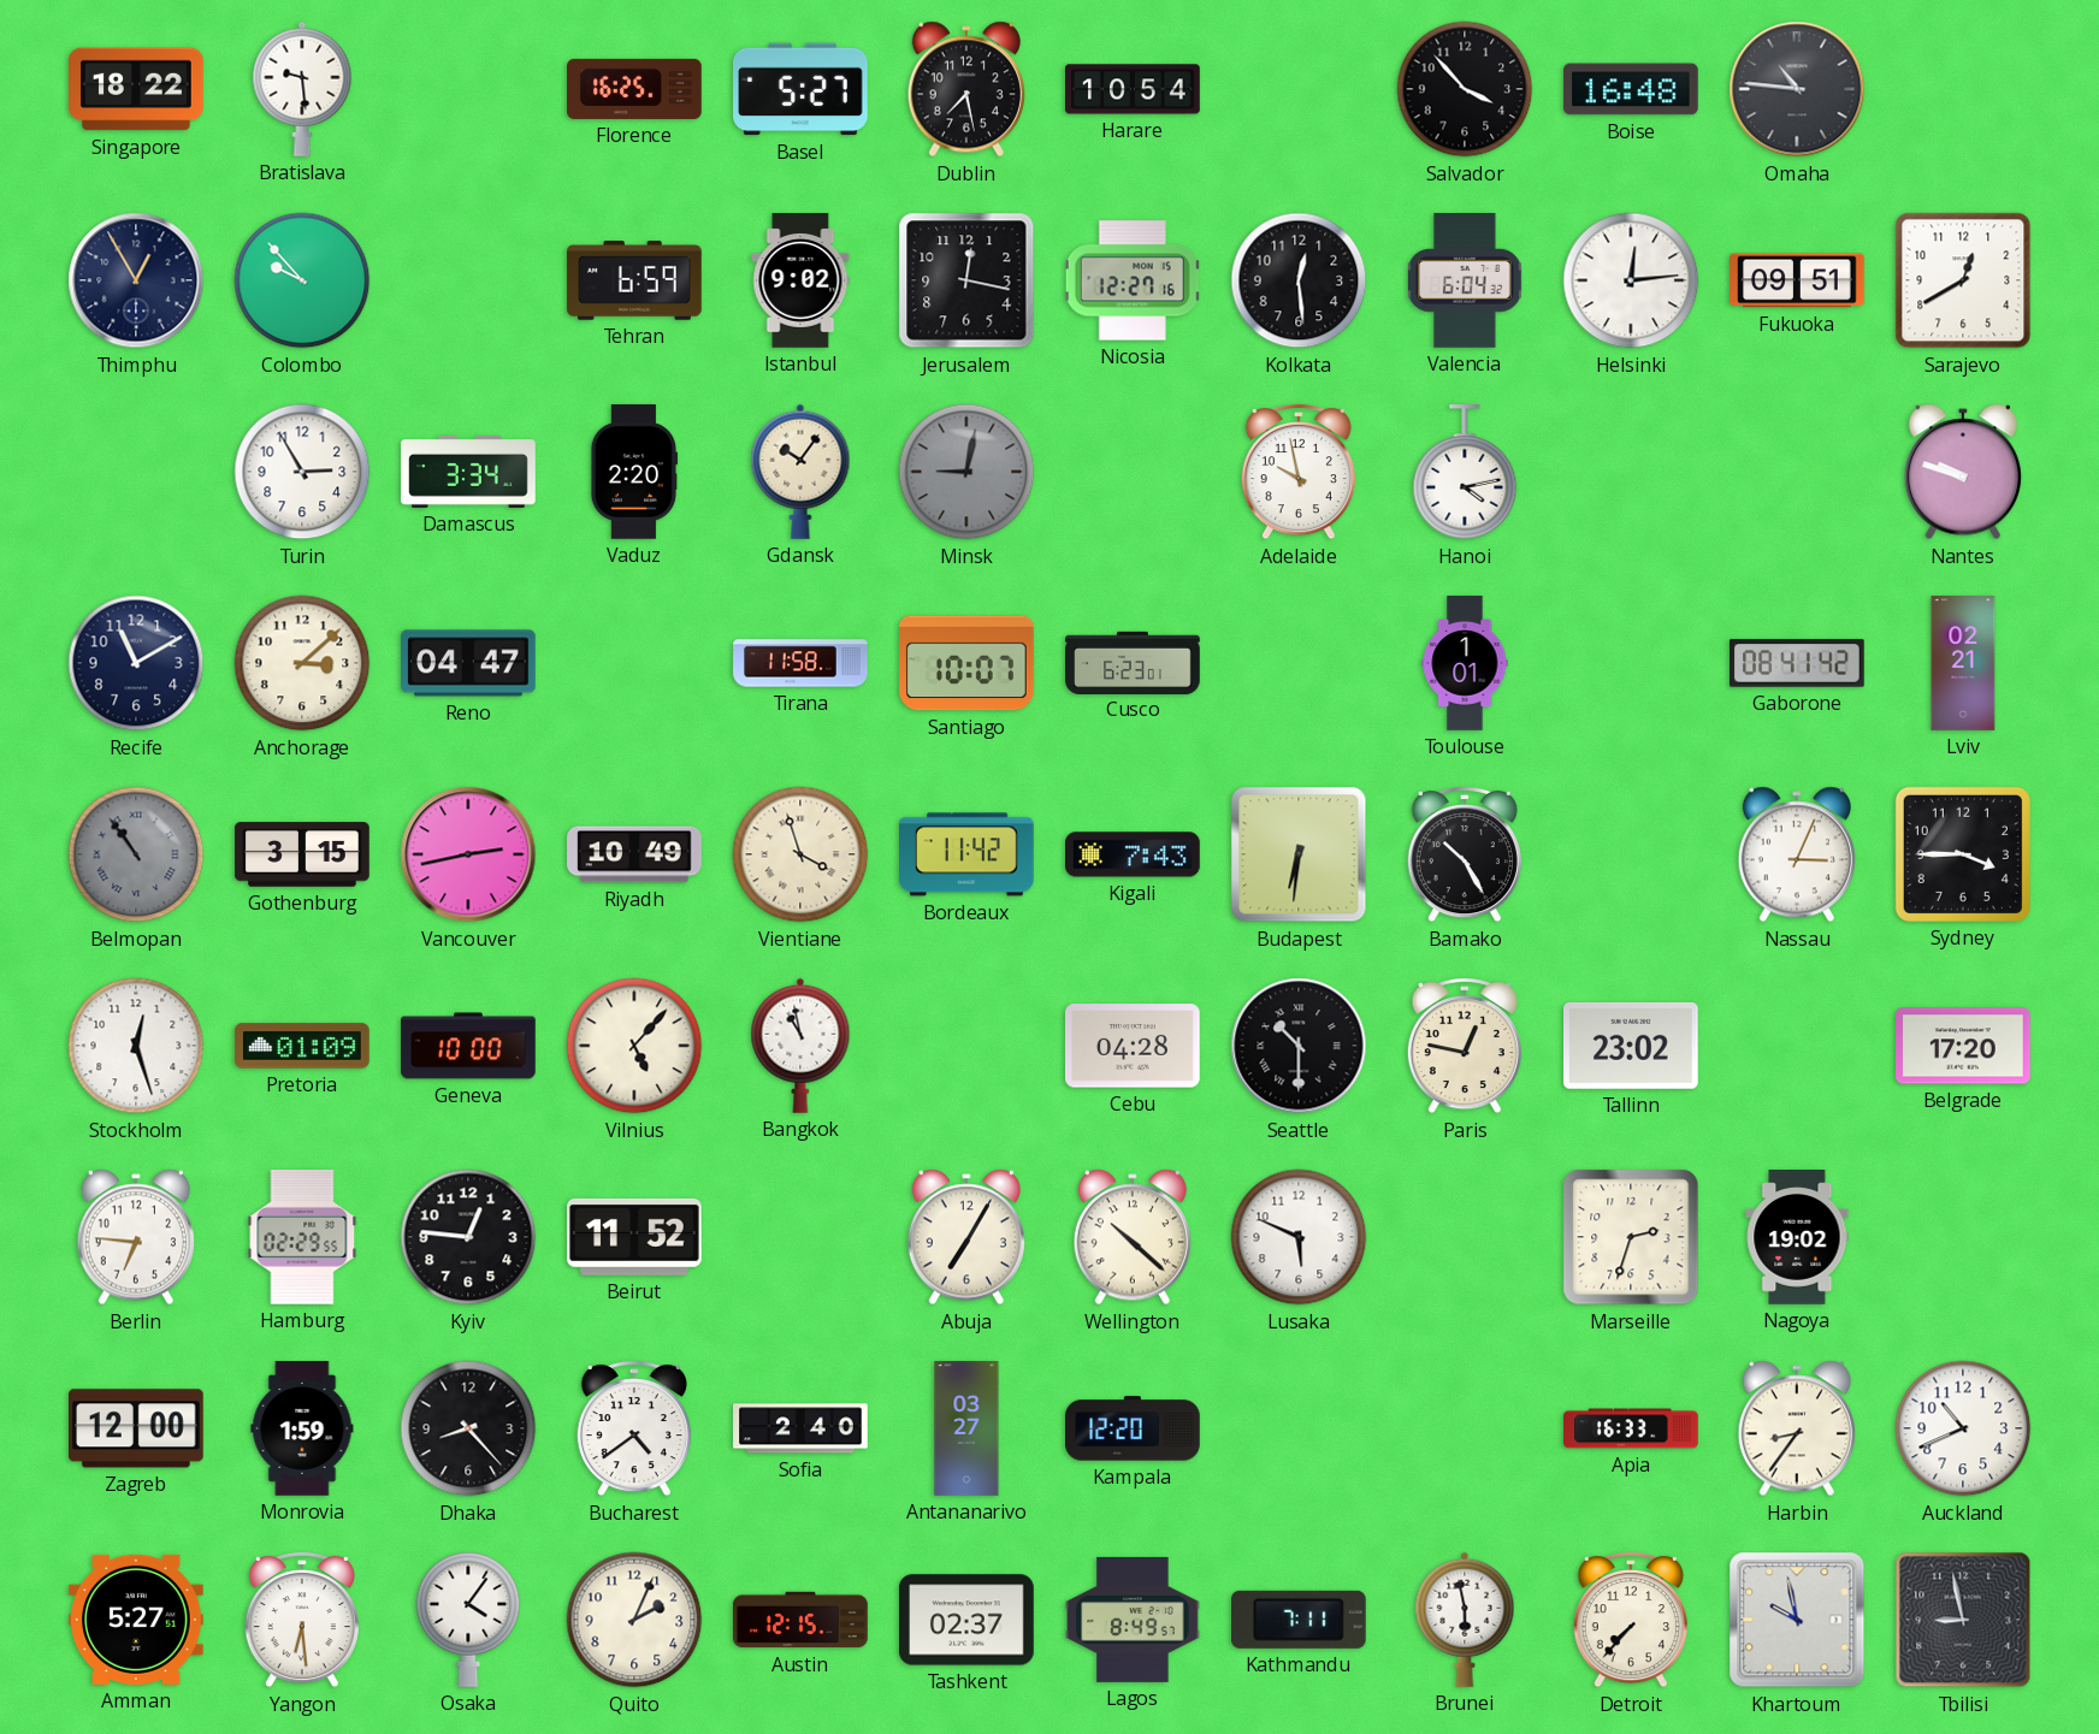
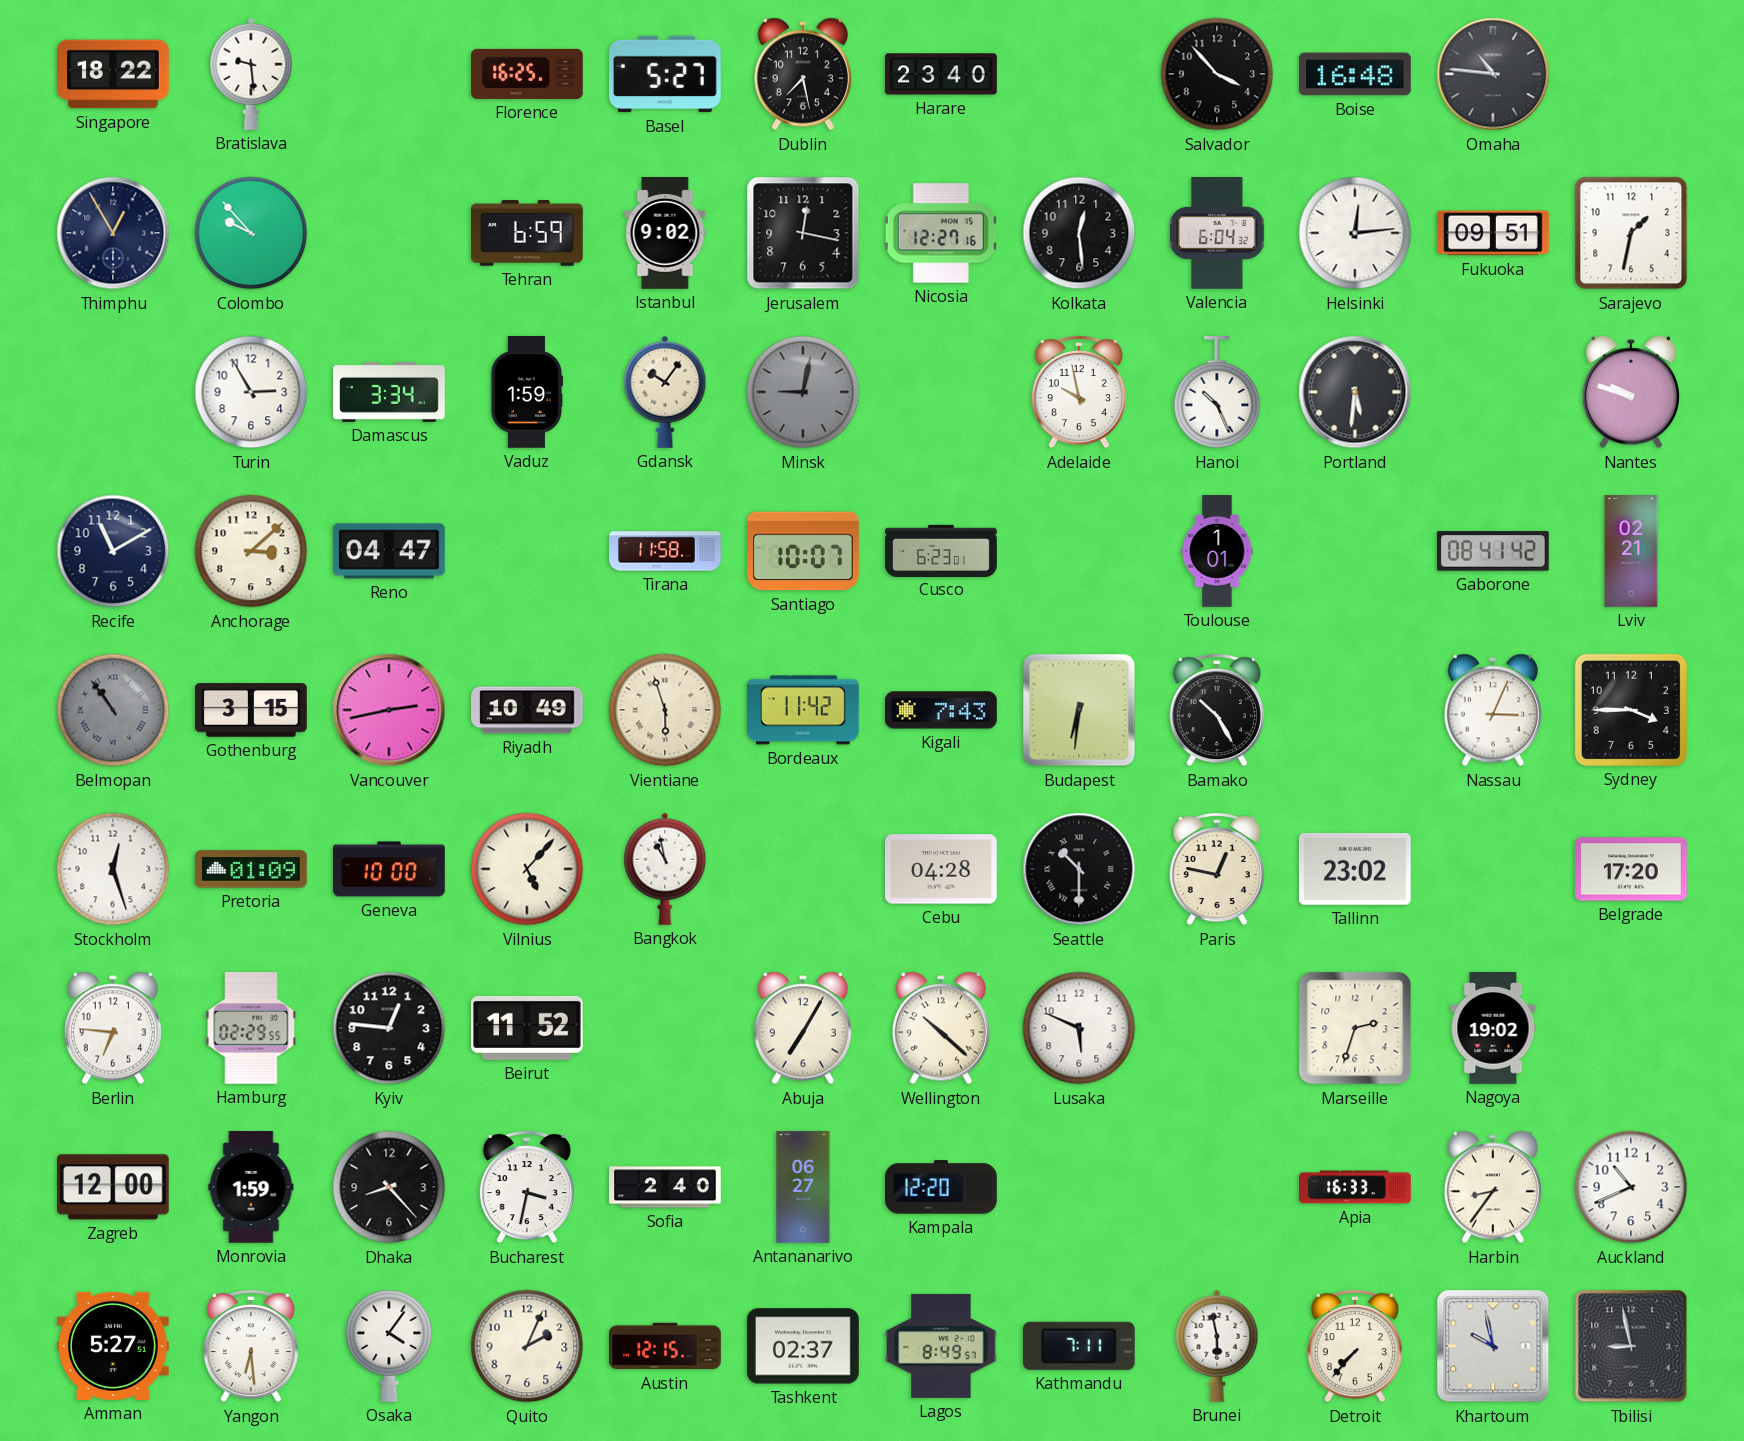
Harare: 10:54 -> 23:40 (941, 74)
Sarajevo: 12:40 -> 1:32 (1631, 233)
Vaduz: 2:20 -> 1:59 (527, 392)
Hanoi: 4:13 -> 10:26 (1217, 393)
Portland: none -> 5:31 (1355, 392)
Vientiane: 3:57 -> 5:57 (665, 710)
Bucharest: 4:39 -> 3:32 (527, 1187)
Antananarivo: 03:27 -> 06:27 (803, 1187)
